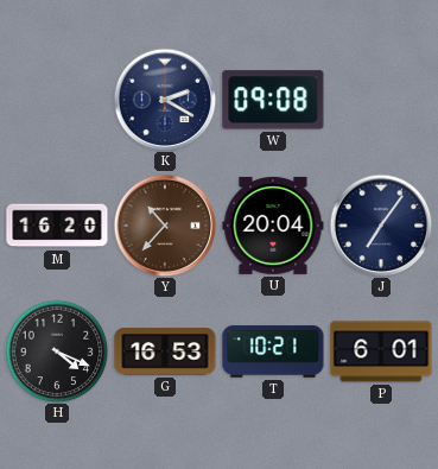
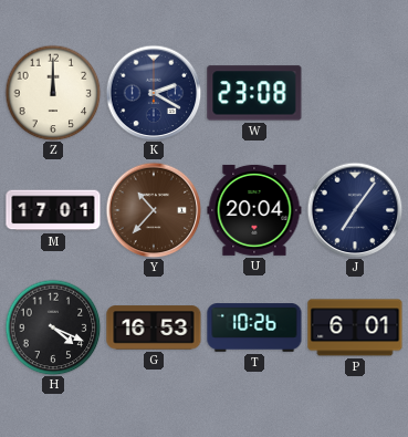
Z: none -> 12:00 (53, 93)
W: 09:08 -> 23:08 (254, 93)
M: 16:20 -> 17:01 (53, 210)
T: 10:21 -> 10:26 (254, 327)
